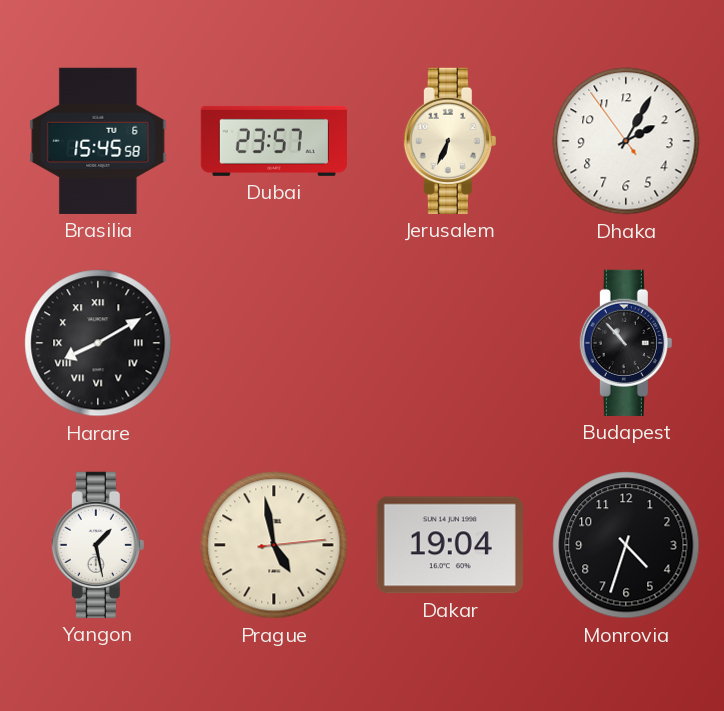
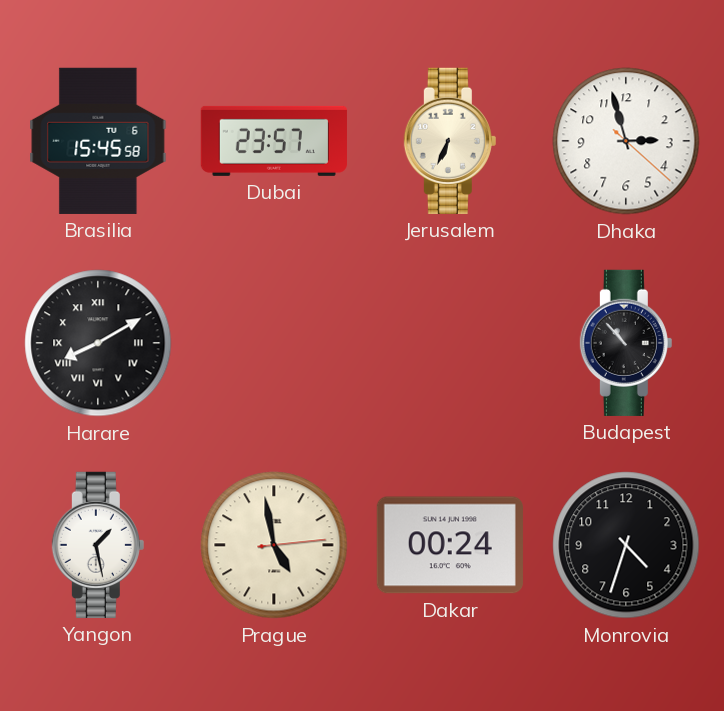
Dhaka: 2:04 -> 2:57 (626, 141)
Dakar: 19:04 -> 00:24 (450, 545)
